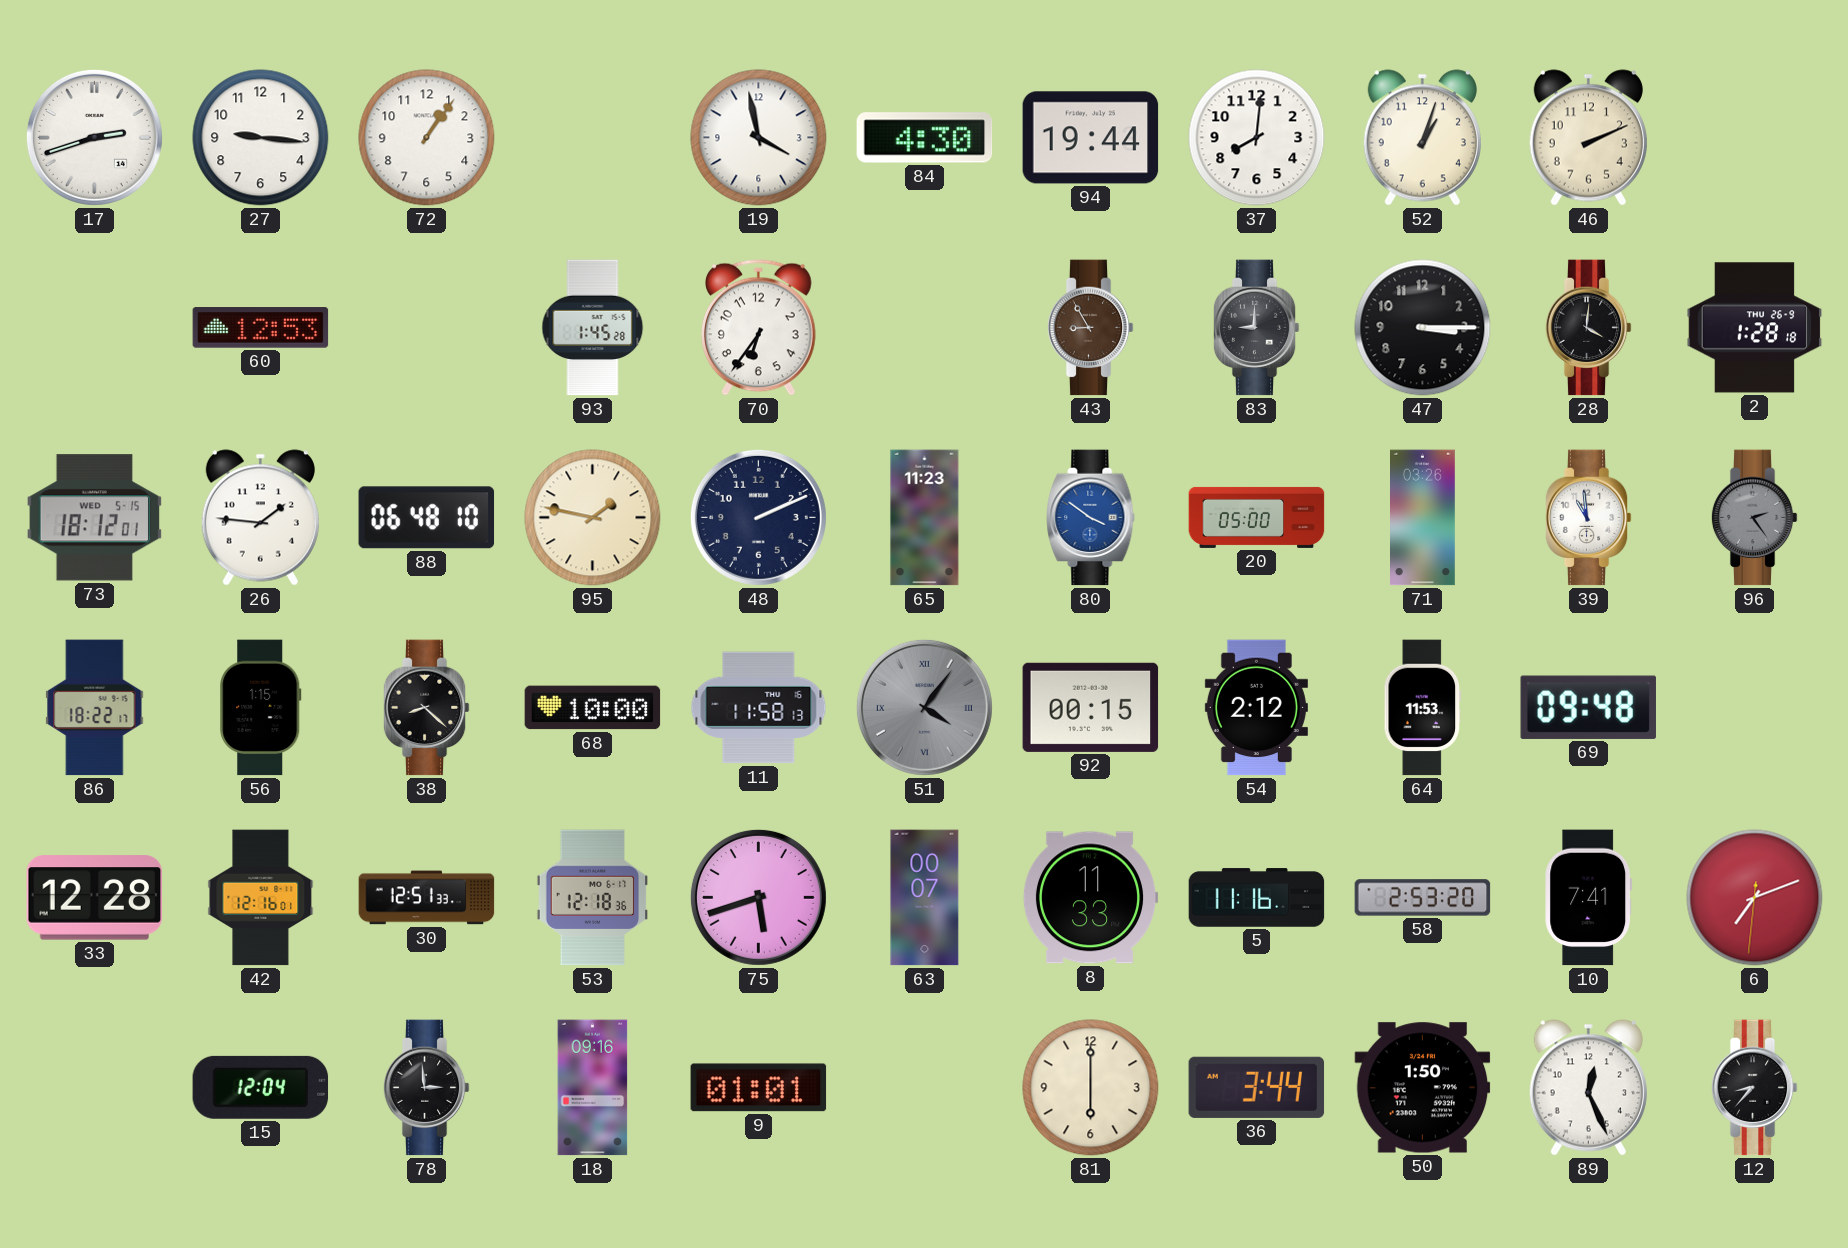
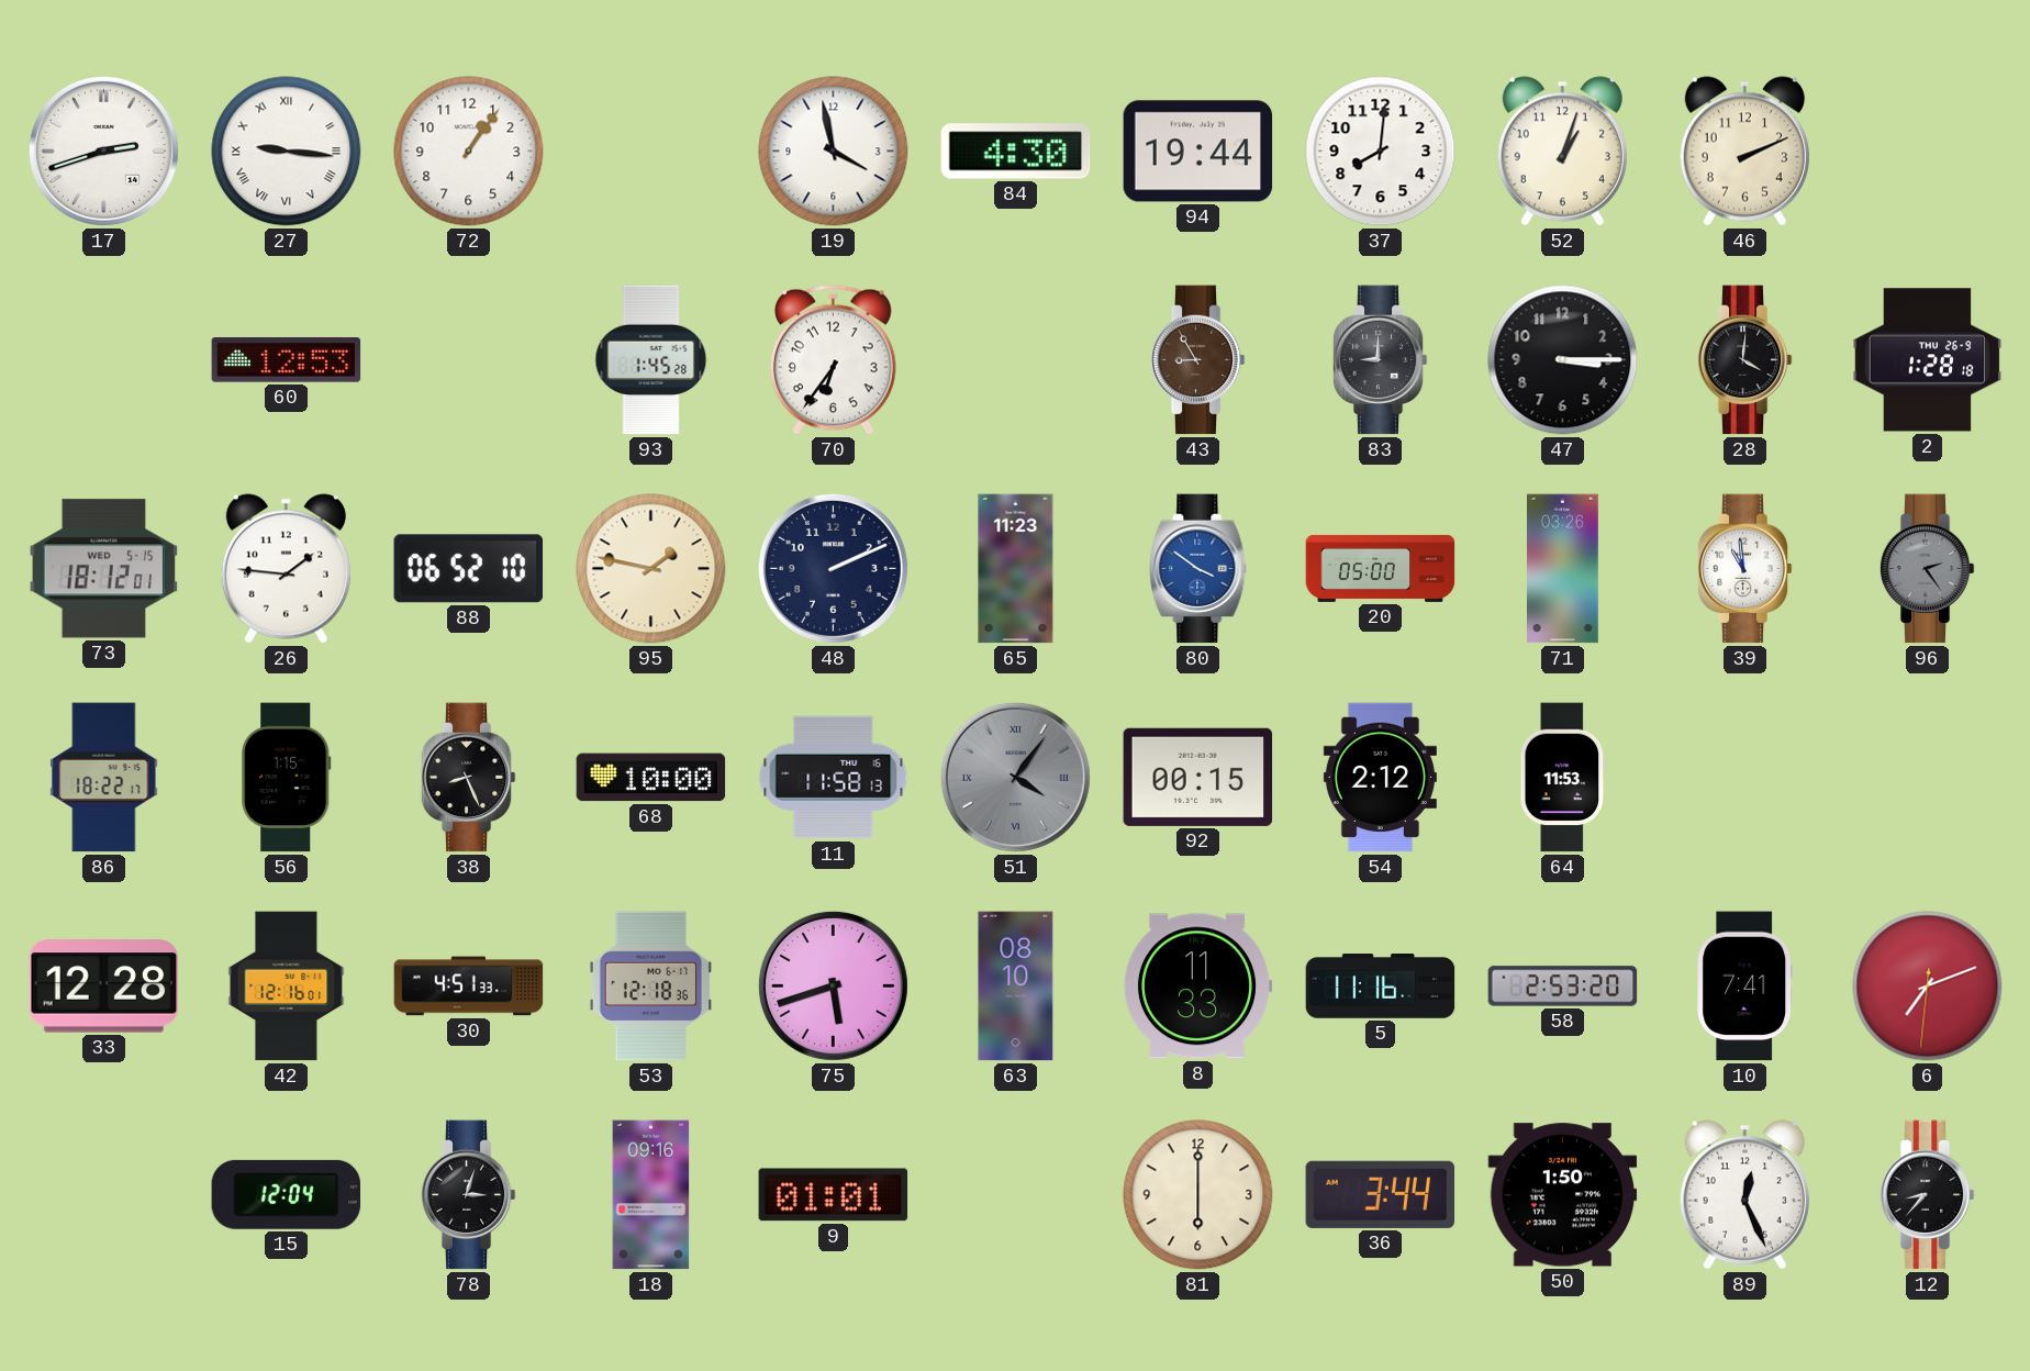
27 numerals: Arabic -> Roman (287, 152)
88: 06:48 -> 06:52 (469, 569)
38: 8:22 -> 8:26 (468, 778)
69: 09:48 -> none (1588, 707)
30: 12:51 -> 4:51 (469, 987)
63: 00:07 -> 08:10 (1016, 987)
78: 2:59 -> 3:03 (468, 1195)
